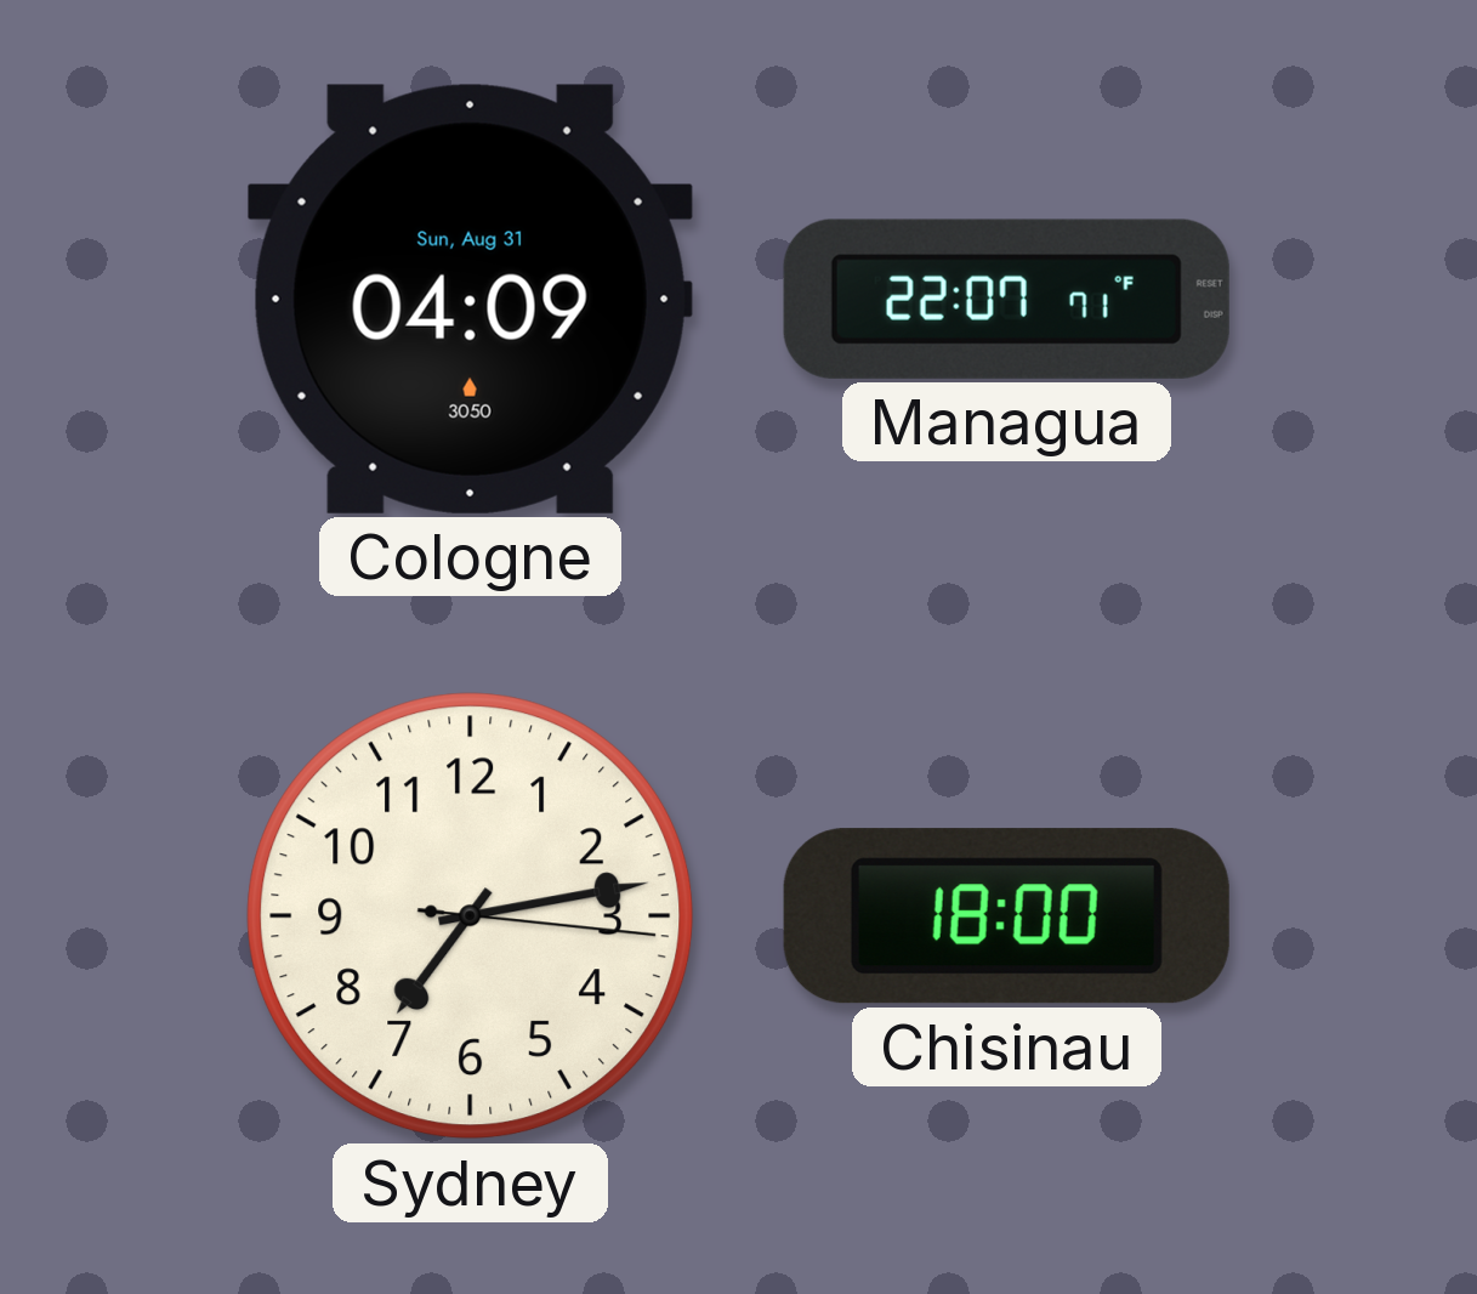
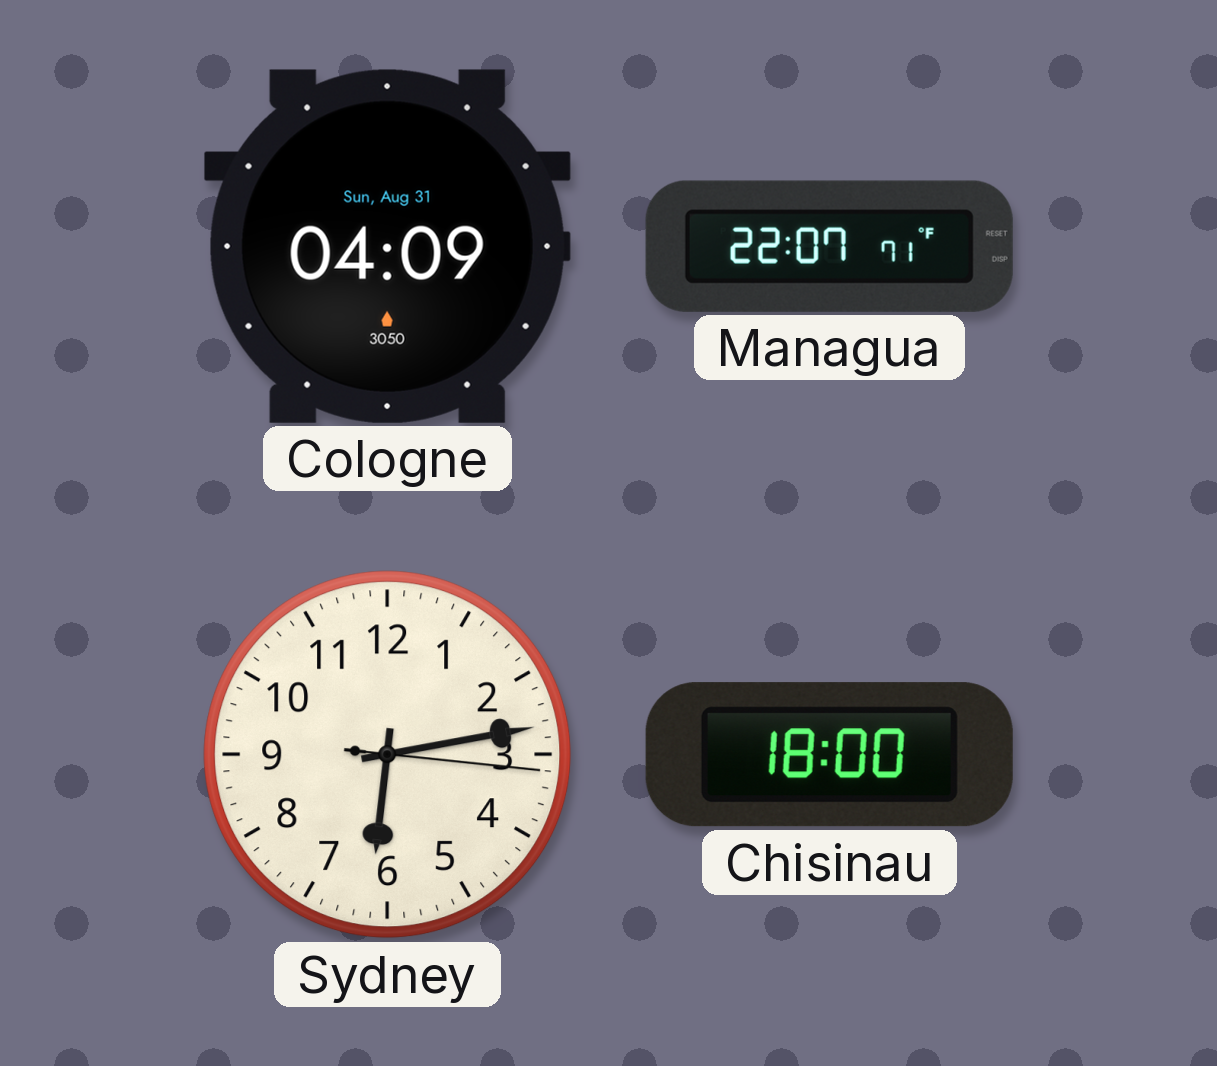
Sydney: 7:13 -> 6:13 (388, 755)
